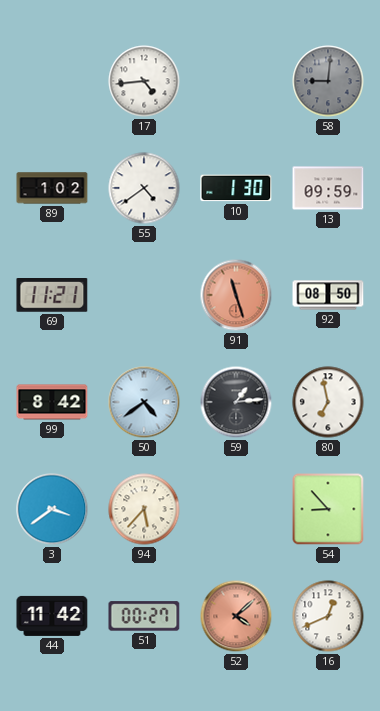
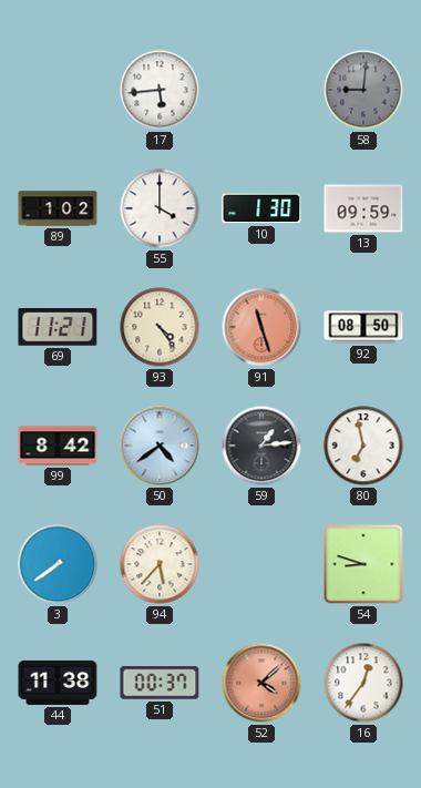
17: 4:44 -> 5:44 (160, 90)
55: 4:39 -> 4:00 (160, 208)
93: none -> 4:24 (160, 327)
3: 3:39 -> 7:39 (58, 564)
54: 8:53 -> 8:48 (363, 564)
44: 11:42 -> 11:38 (58, 683)
51: 00:27 -> 00:37 (160, 683)
16: 12:41 -> 12:36 (363, 683)
